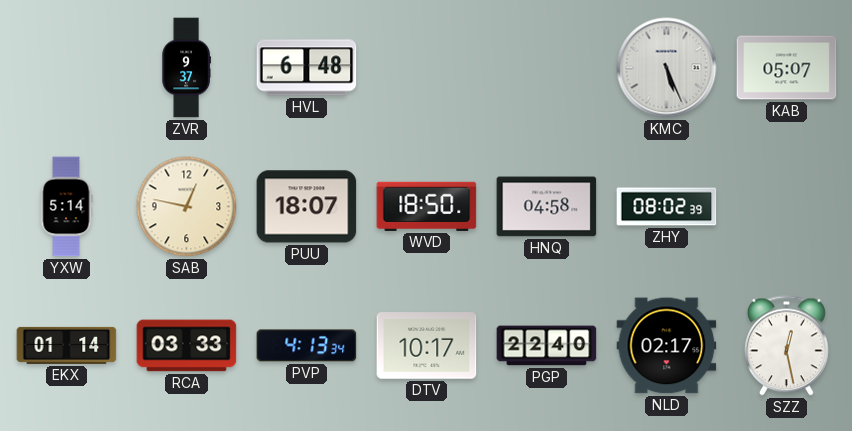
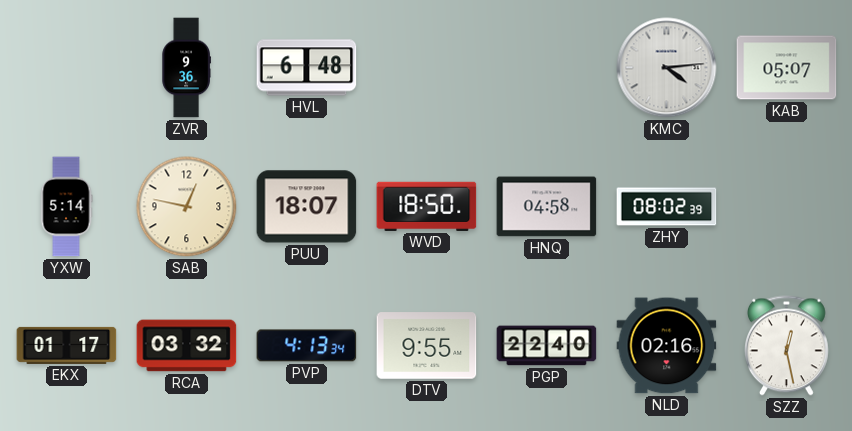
ZVR: 9:37 -> 9:36 (186, 68)
KMC: 5:26 -> 4:14 (667, 68)
EKX: 01:14 -> 01:17 (67, 345)
RCA: 03:33 -> 03:32 (187, 346)
DTV: 10:17 -> 9:55 (427, 346)
NLD: 02:17 -> 02:16 (667, 346)
